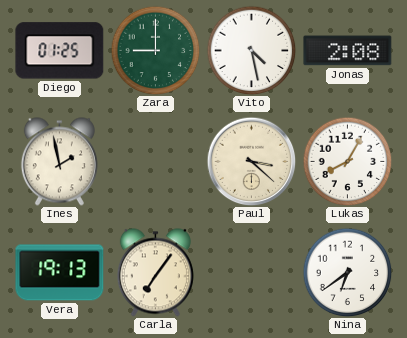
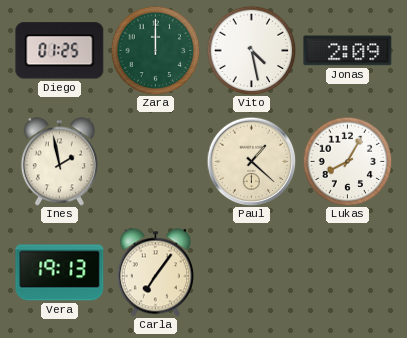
Zara: 9:00 -> 12:00 (155, 50)
Jonas: 2:08 -> 2:09 (348, 51)
Paul: 3:22 -> 1:22 (251, 161)
Nina: 6:39 -> none (347, 272)
